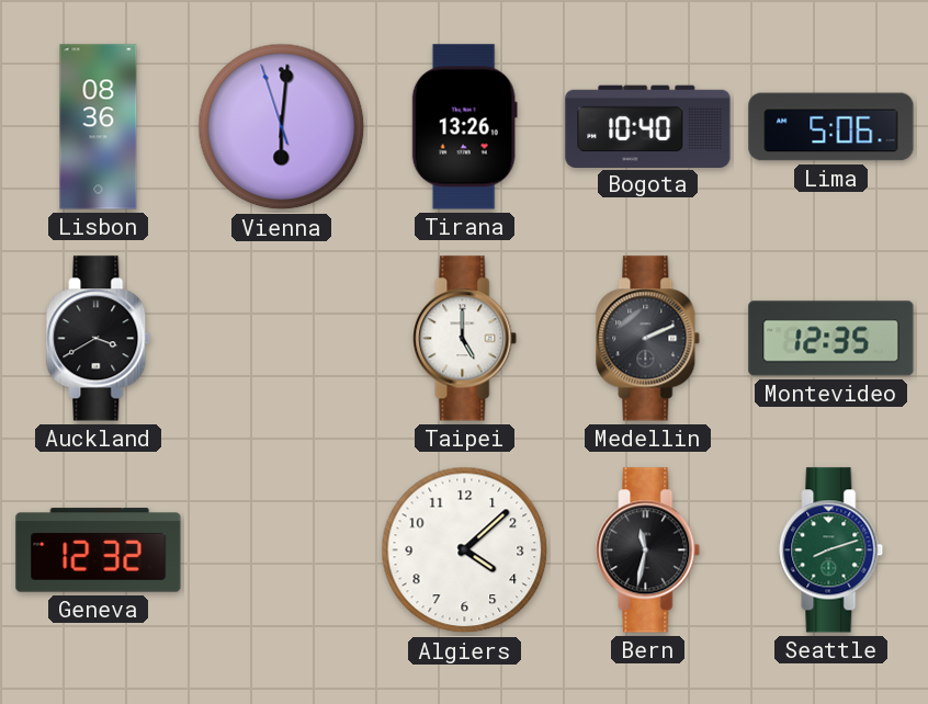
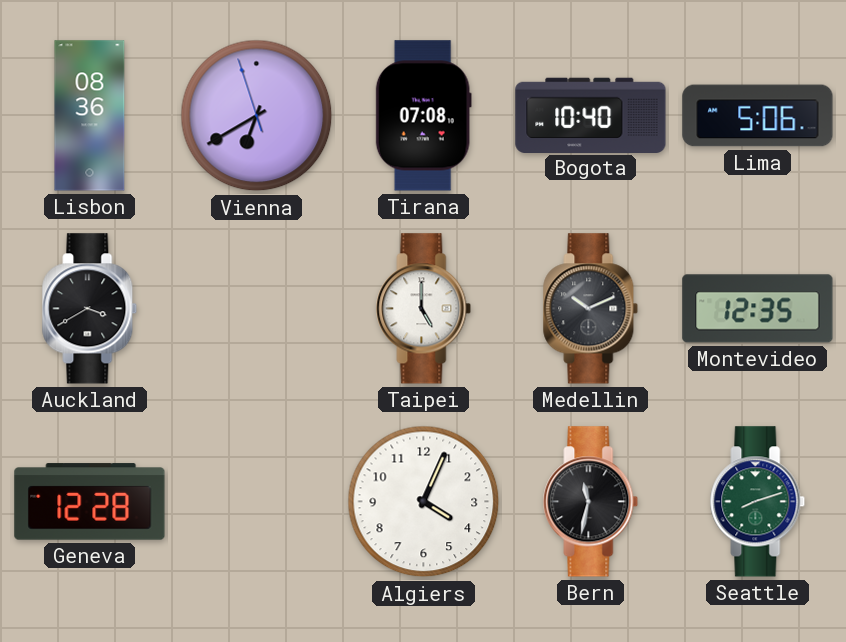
Vienna: 6:00 -> 6:39 (257, 116)
Tirana: 13:26 -> 07:08 (423, 116)
Medellin: 2:11 -> 10:11 (591, 309)
Geneva: 12:32 -> 12:28 (90, 502)
Algiers: 4:08 -> 4:04 (424, 502)
